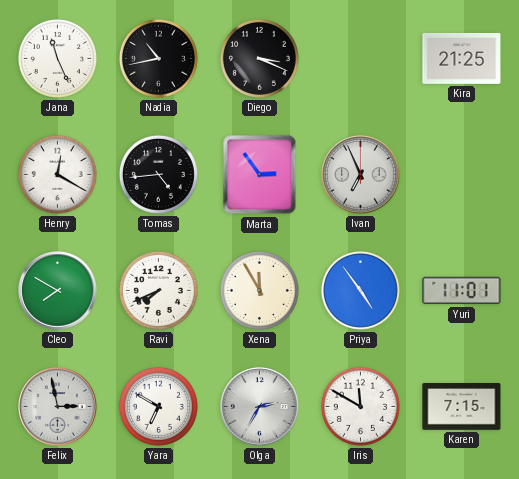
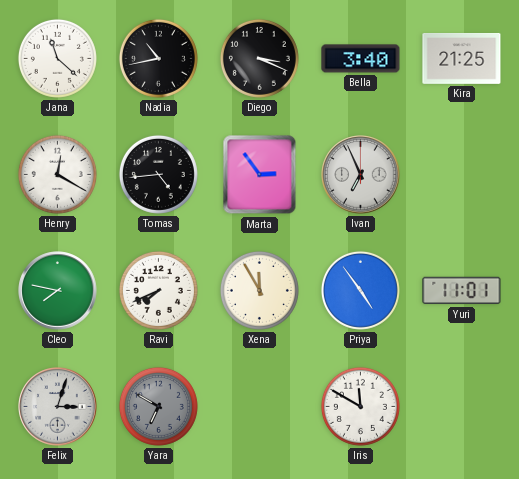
Jana: 11:26 -> 11:22 (57, 58)
Bella: none -> 3:40 (361, 59)
Cleo: 7:50 -> 7:47 (58, 291)
Felix: 2:58 -> 3:03 (58, 407)
Yara dial: white -> grey (158, 406)
Olga: 2:35 -> none (260, 407)
Karen: 7:15 -> none (462, 407)
